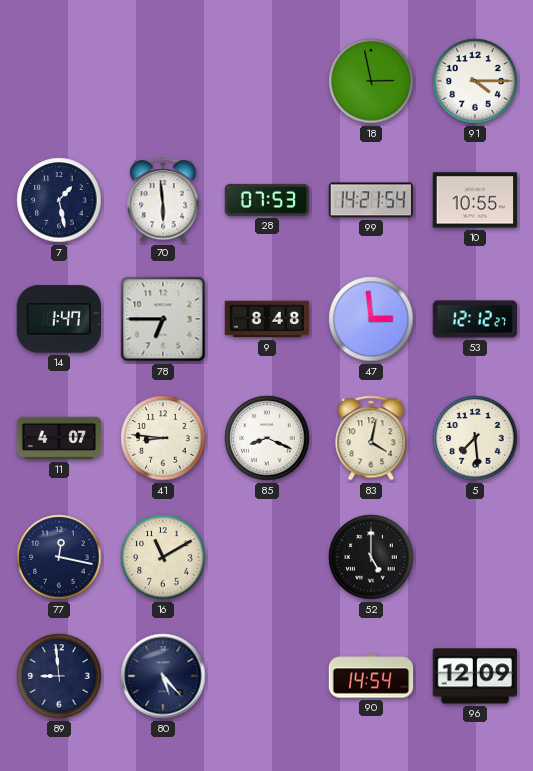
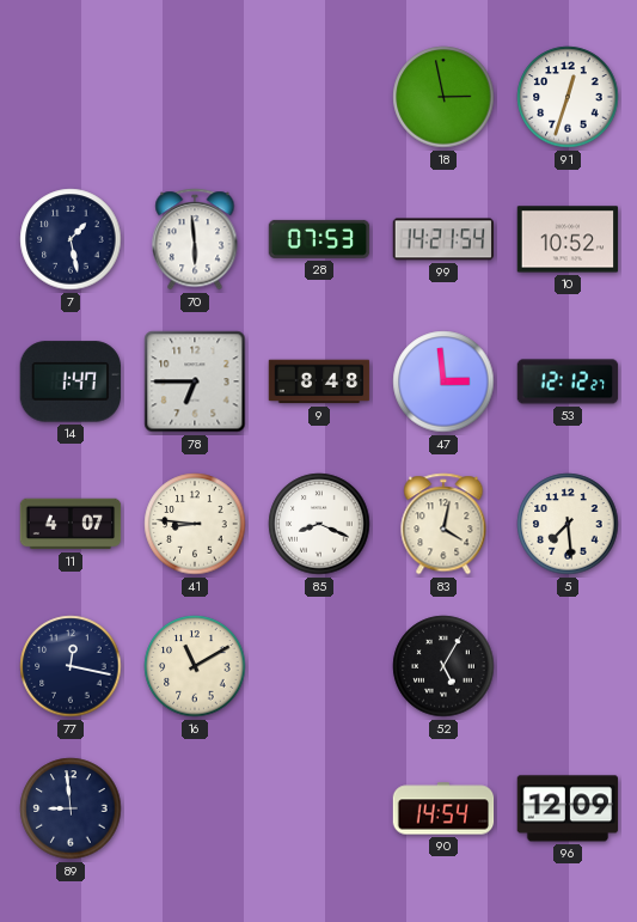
91: 4:15 -> 12:33 (568, 97)
10: 10:55 -> 10:52 (568, 239)
52: 5:00 -> 5:05 (443, 666)
80: 5:23 -> none (163, 676)
